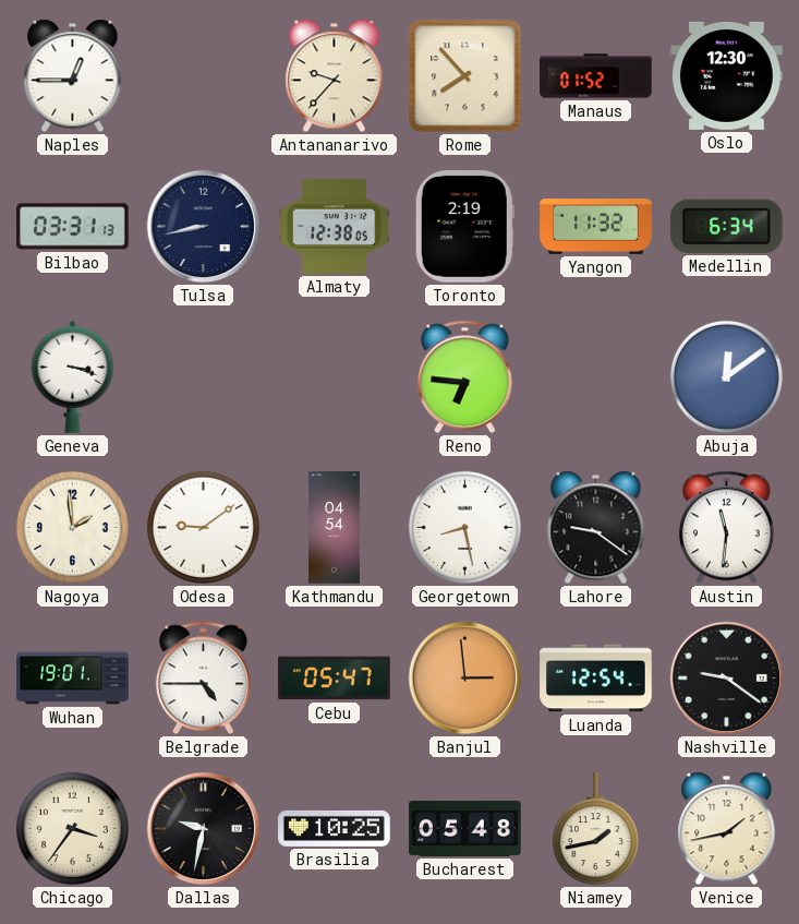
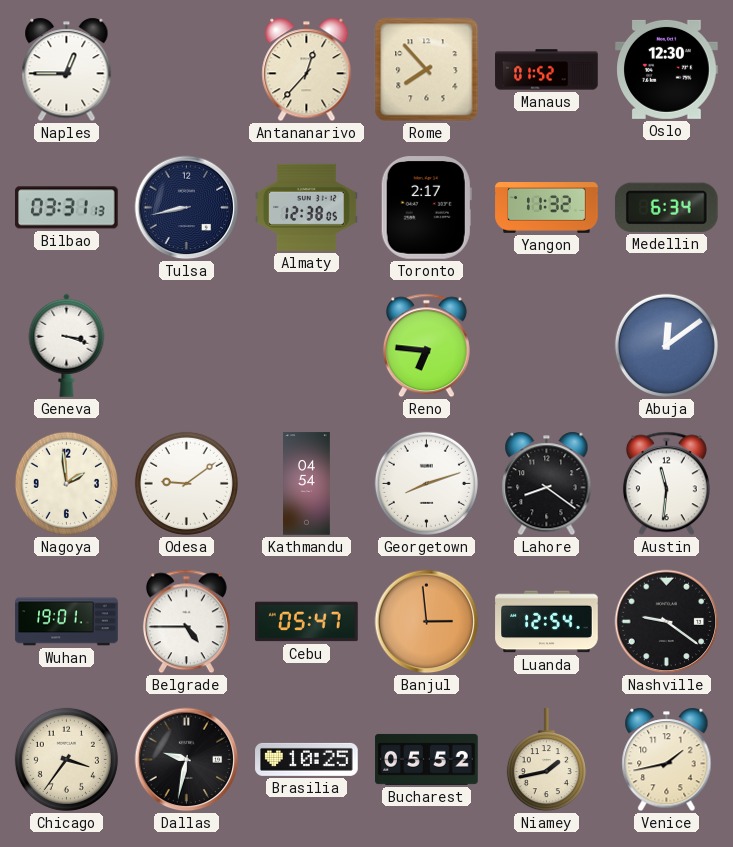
Antananarivo: 9:37 -> 12:37 (307, 70)
Toronto: 2:19 -> 2:17 (426, 208)
Georgetown: 8:28 -> 8:12 (426, 483)
Lahore: 9:21 -> 8:21 (547, 484)
Bucharest: 05:48 -> 05:52 (427, 759)
